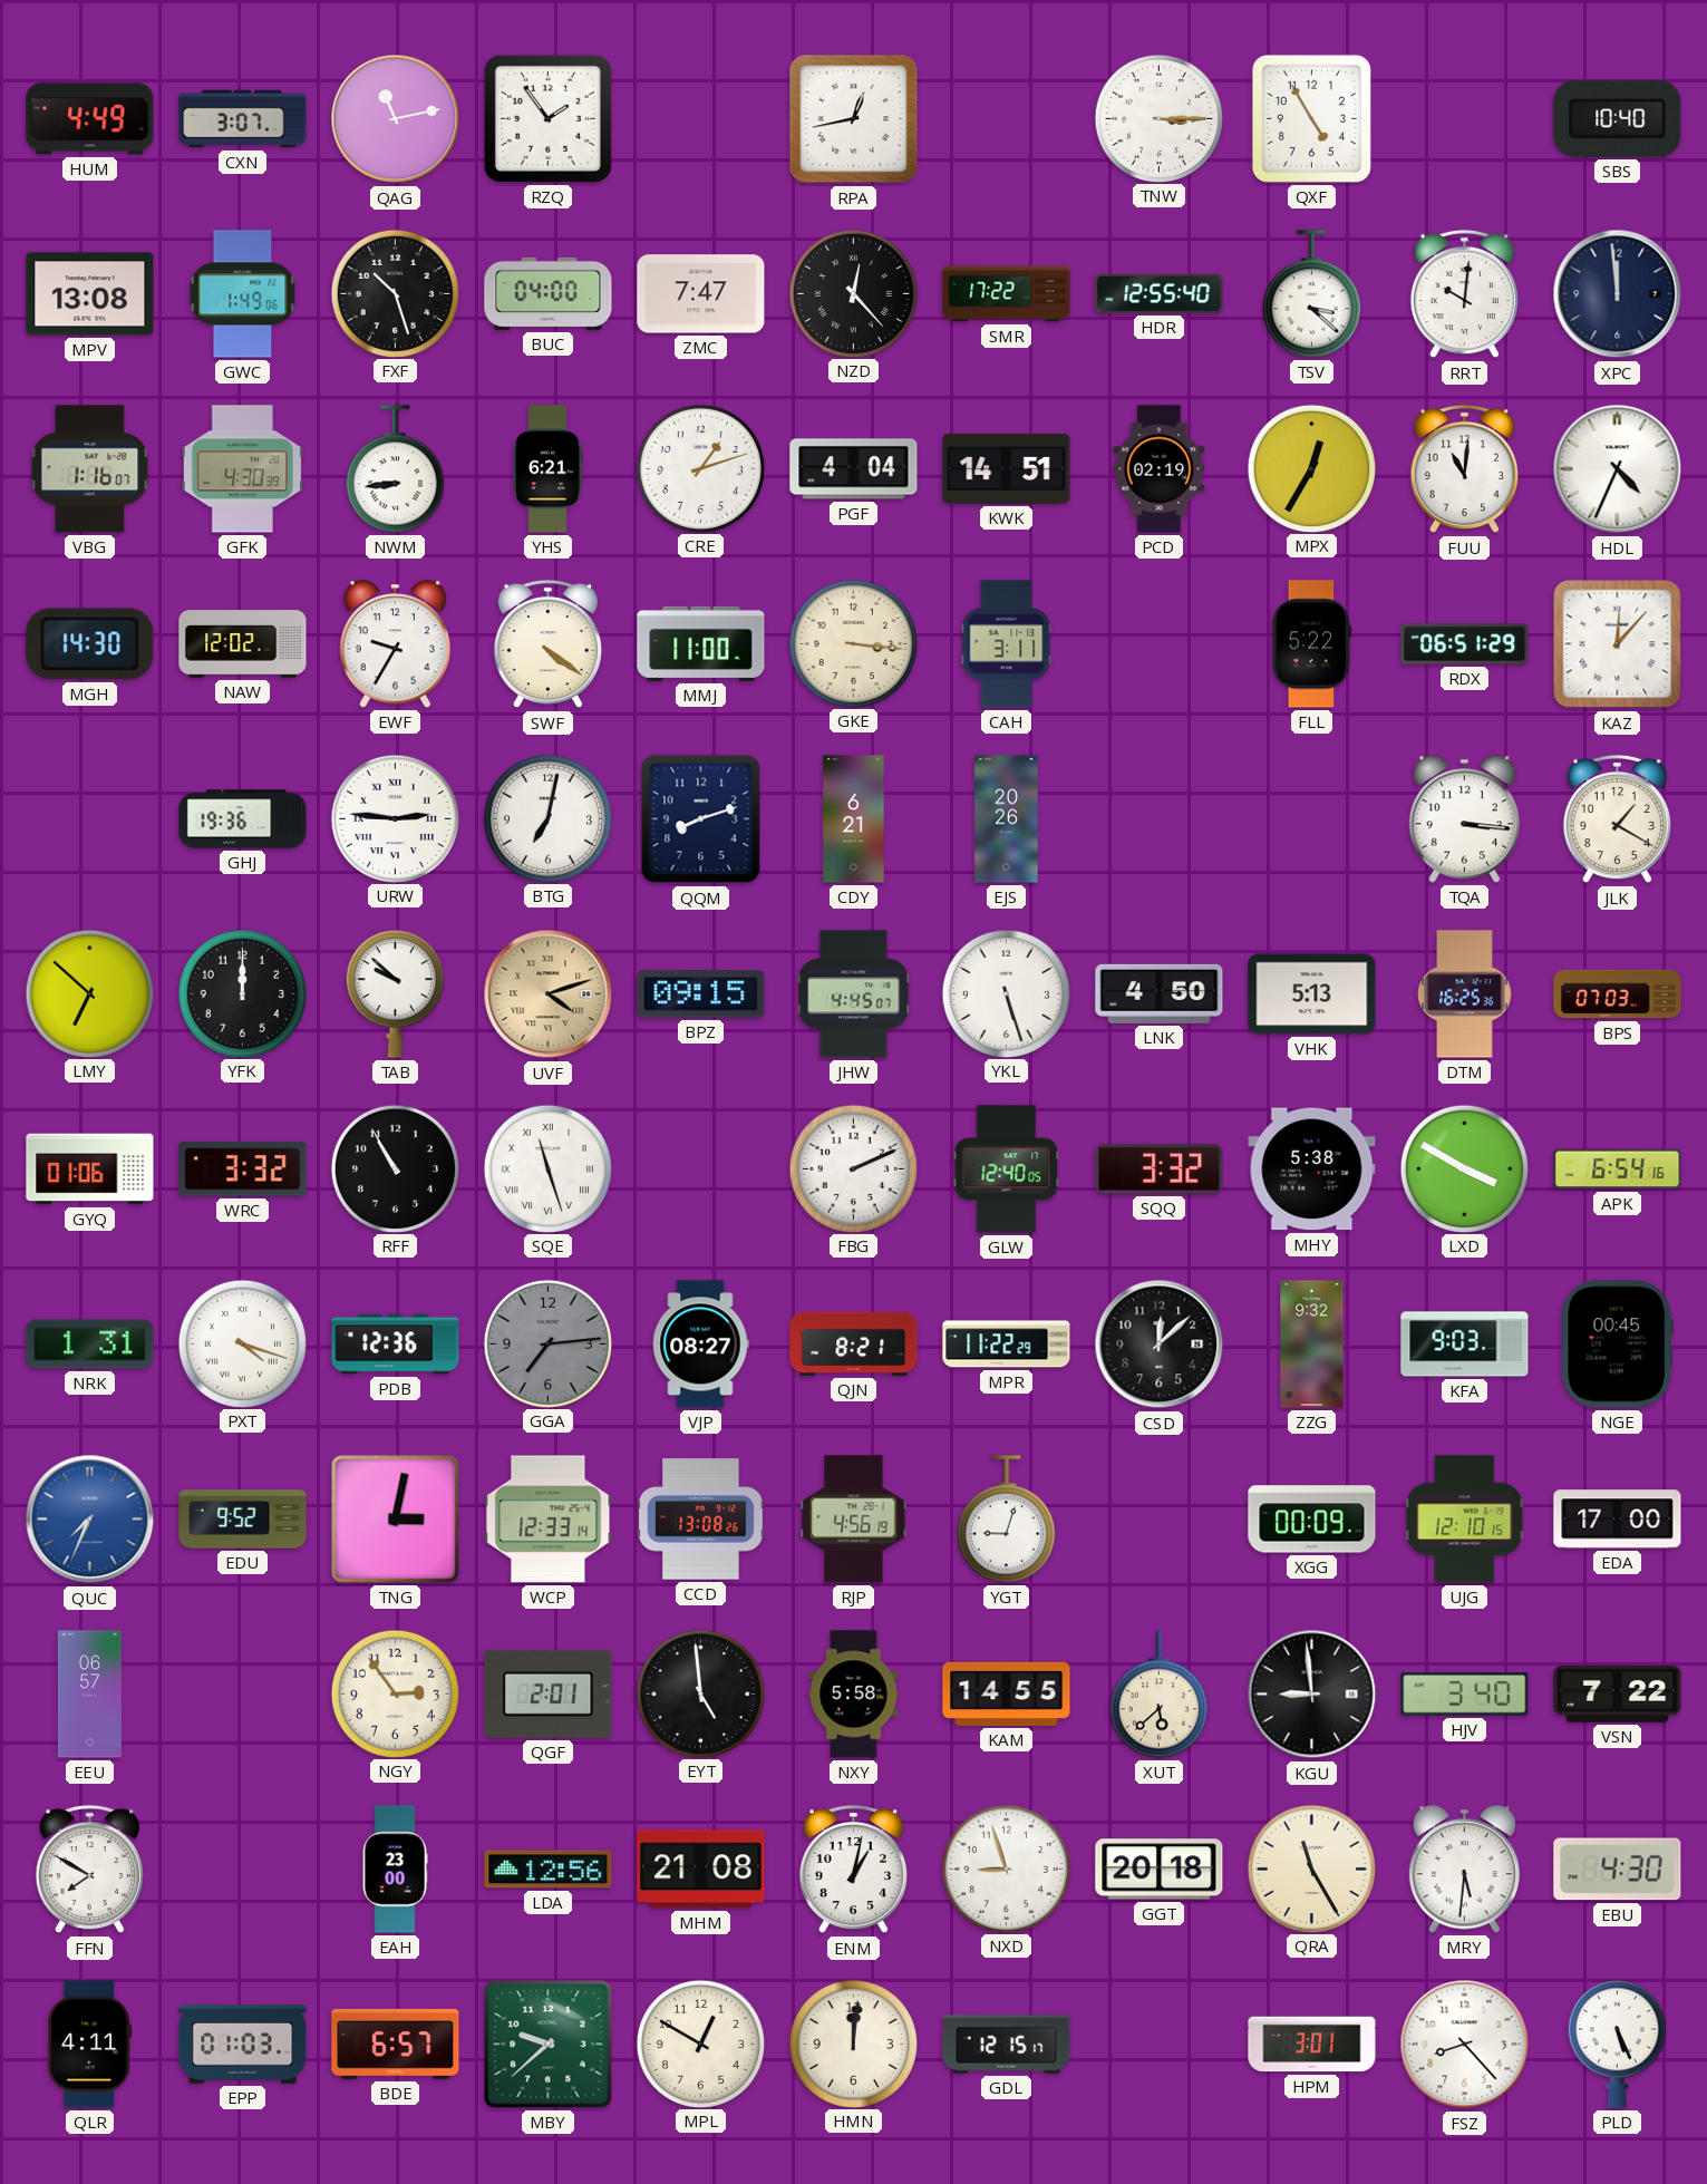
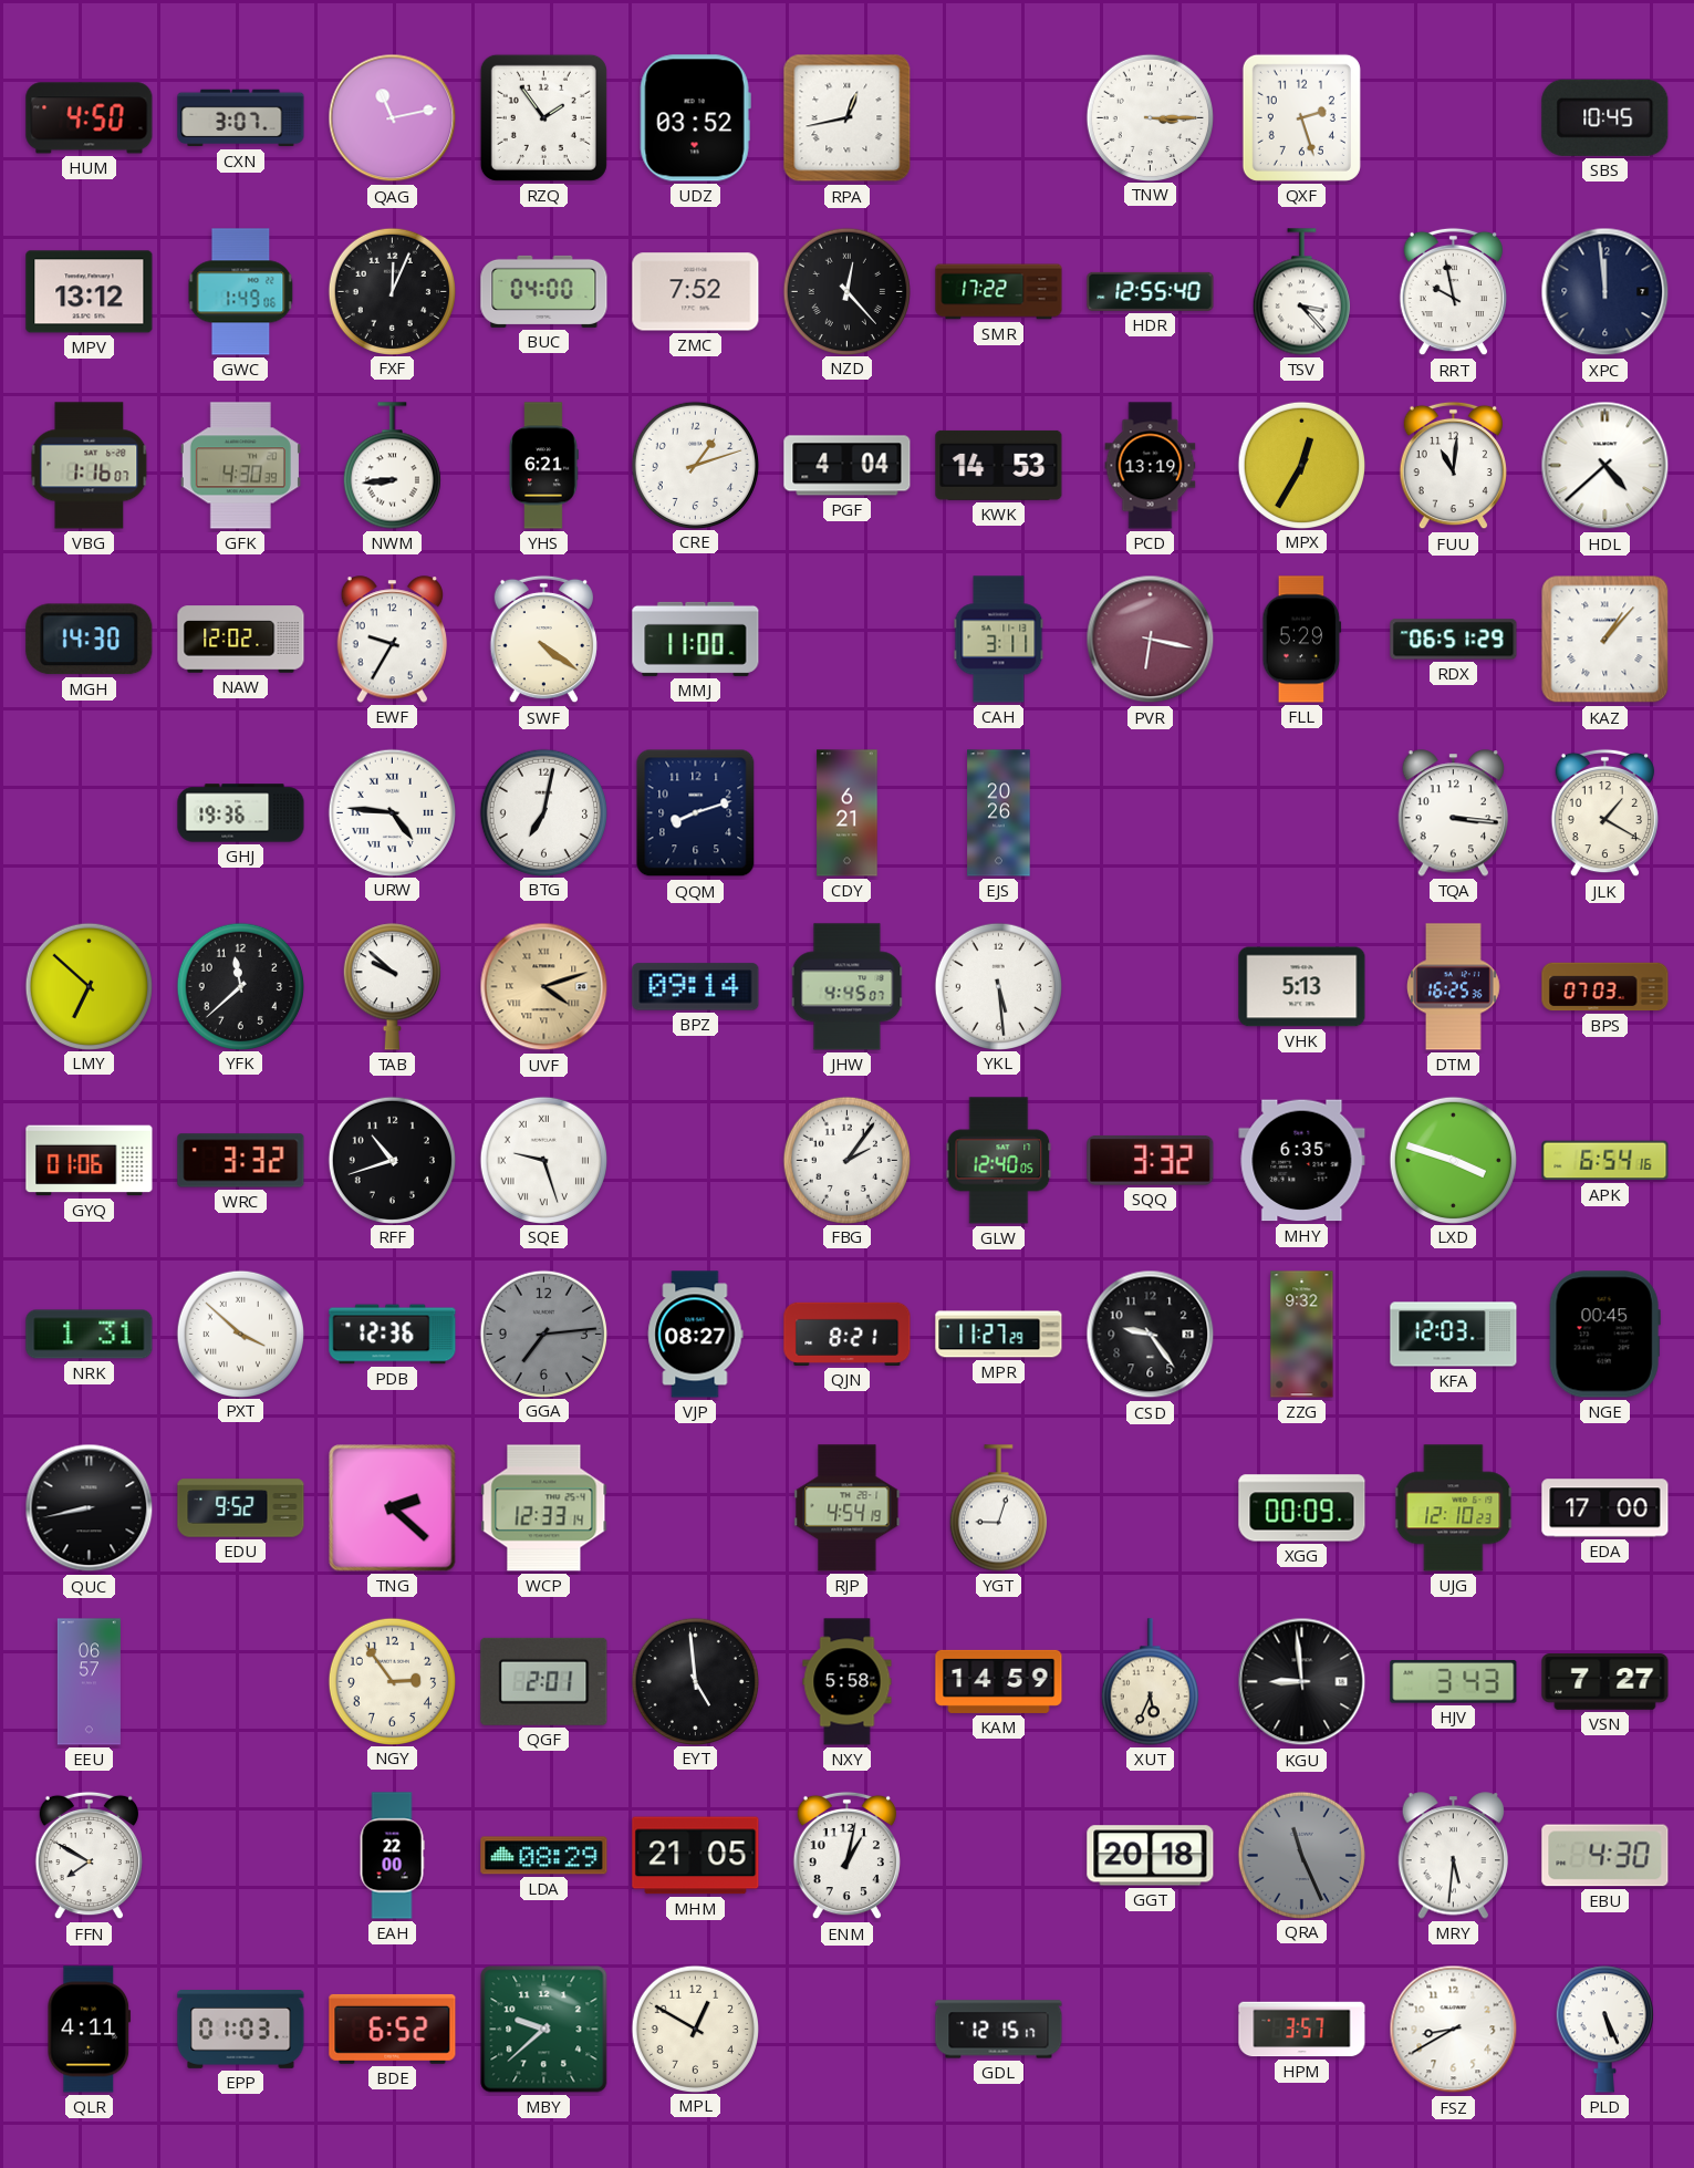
HUM: 4:49 -> 4:50 (90, 118)
UDZ: none -> 03:52 (695, 118)
QXF: 4:55 -> 2:27 (1301, 117)
SBS: 10:40 -> 10:45 (1605, 117)
MPV: 13:08 -> 13:12 (90, 292)
FXF: 10:27 -> 12:04 (392, 291)
ZMC: 7:47 -> 7:52 (696, 292)
TSV: 3:22 -> 3:23 (1301, 292)
RRT: 10:01 -> 9:58 (1453, 292)
KWK: 14:51 -> 14:53 (999, 465)
PCD: 02:19 -> 13:19 (1151, 466)
HDL: 4:34 -> 4:38 (1605, 466)
GKE: 3:16 -> none (853, 643)
PVR: none -> 6:17 (1151, 640)
FLL: 5:22 -> 5:29 (1302, 640)
KAZ: 12:07 -> 1:07 (1605, 640)
URW: 2:46 -> 4:46 (392, 812)
YFK: 12:00 -> 11:38 (240, 986)
BPZ: 09:15 -> 09:14 (696, 987)
YKL: 5:27 -> 5:29 (998, 986)
LNK: 4:50 -> none (1160, 993)
RFF: 10:55 -> 10:42 (392, 1160)
SQE: 11:27 -> 9:27 (543, 1160)
FBG: 2:11 -> 2:06 (846, 1160)
MHY: 5:38 -> 6:35 (1302, 1161)
LXD: 3:50 -> 3:48 (1453, 1160)
PXT: 4:18 -> 3:52 (240, 1334)
MPR: 11:22 -> 11:27 (999, 1335)
CSD: 12:08 -> 9:24 (1151, 1335)
KFA: 9:03 -> 12:03 (1454, 1335)
QUC: 7:34 -> 8:43 (90, 1508)
QUC dial: blue -> black (90, 1508)
TNG: 3:02 -> 2:22 (393, 1508)
CCD: 13:08 -> none (701, 1520)
RJP: 4:56 -> 4:54 (848, 1508)
UJG: 12:10:15 -> 12:10:23 (1454, 1508)
KAM: 14:55 -> 14:59 (999, 1681)
XUT: 5:38 -> 5:34 (1150, 1682)
HJV: 3:40 -> 3:43 (1454, 1682)
VSN: 7:22 -> 7:27 (1605, 1682)
EAH: 23:00 -> 22:00 (392, 1856)
LDA: 12:56 -> 08:29 (544, 1856)
MHM: 21:08 -> 21:05 (696, 1856)
NXD: 8:57 -> none (1006, 1868)
QRA: 11:25 -> 11:26 (1301, 1855)
QRA dial: cream -> grey (1301, 1855)
BDE: 6:57 -> 6:52 (393, 2029)
HMN: 12:01 -> none (853, 2044)
HPM: 3:01 -> 3:57 (1302, 2030)
FSZ: 8:23 -> 8:40 (1454, 2030)
